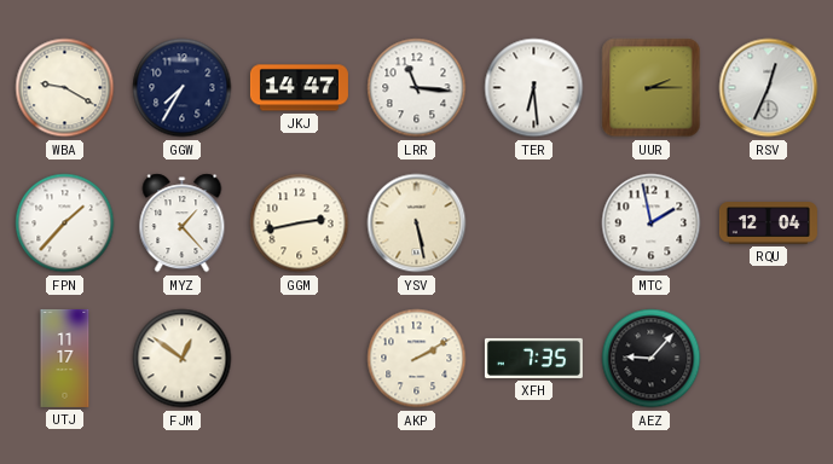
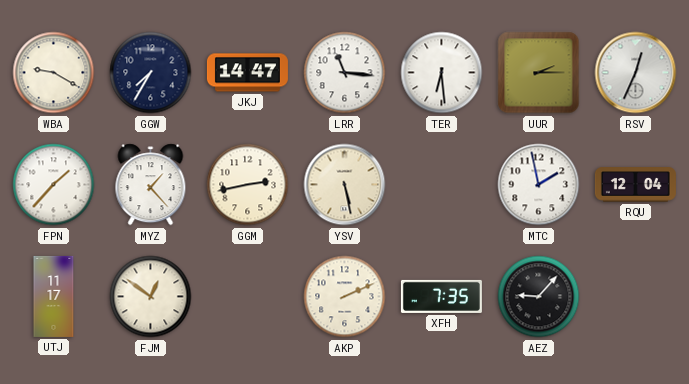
AKP: 2:10 -> 2:11 (345, 297)
